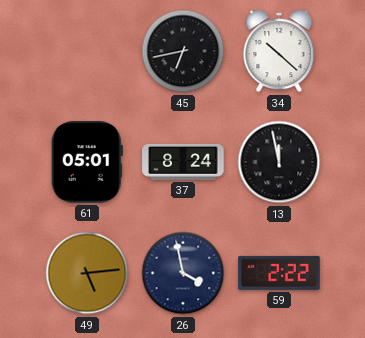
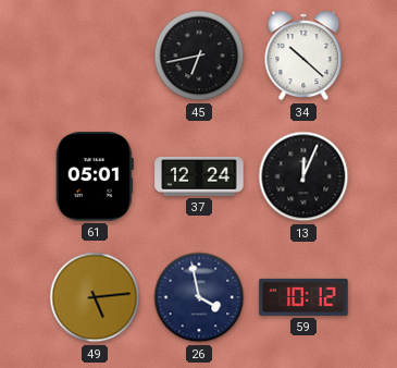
37: 8:24 -> 12:24 (199, 176)
13: 11:58 -> 12:04 (303, 176)
59: 2:22 -> 10:12 (303, 297)
